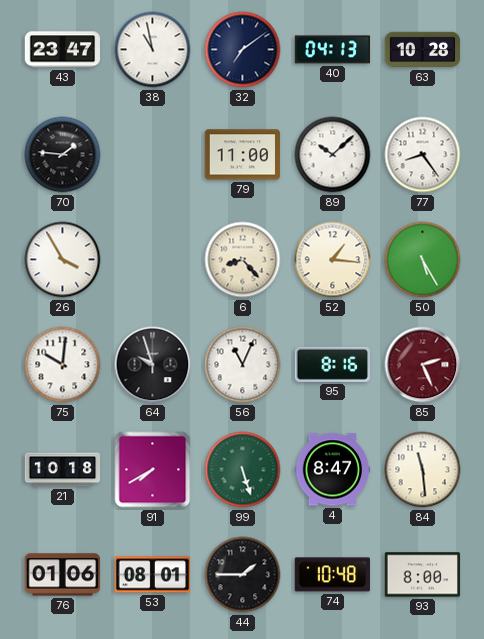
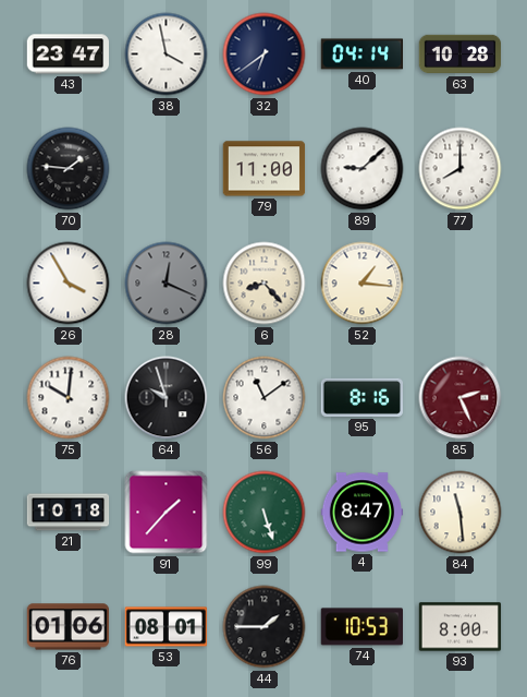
38: 10:58 -> 3:58 (167, 55)
32: 7:09 -> 6:39 (265, 55)
40: 04:13 -> 04:14 (361, 55)
89: 10:08 -> 9:08 (363, 169)
77: 8:24 -> 8:00 (461, 169)
28: none -> 12:19 (167, 284)
50: 5:25 -> none (423, 260)
56: 11:04 -> 11:09 (265, 398)
91: 7:40 -> 1:37 (167, 513)
74: 10:48 -> 10:53 (361, 627)
